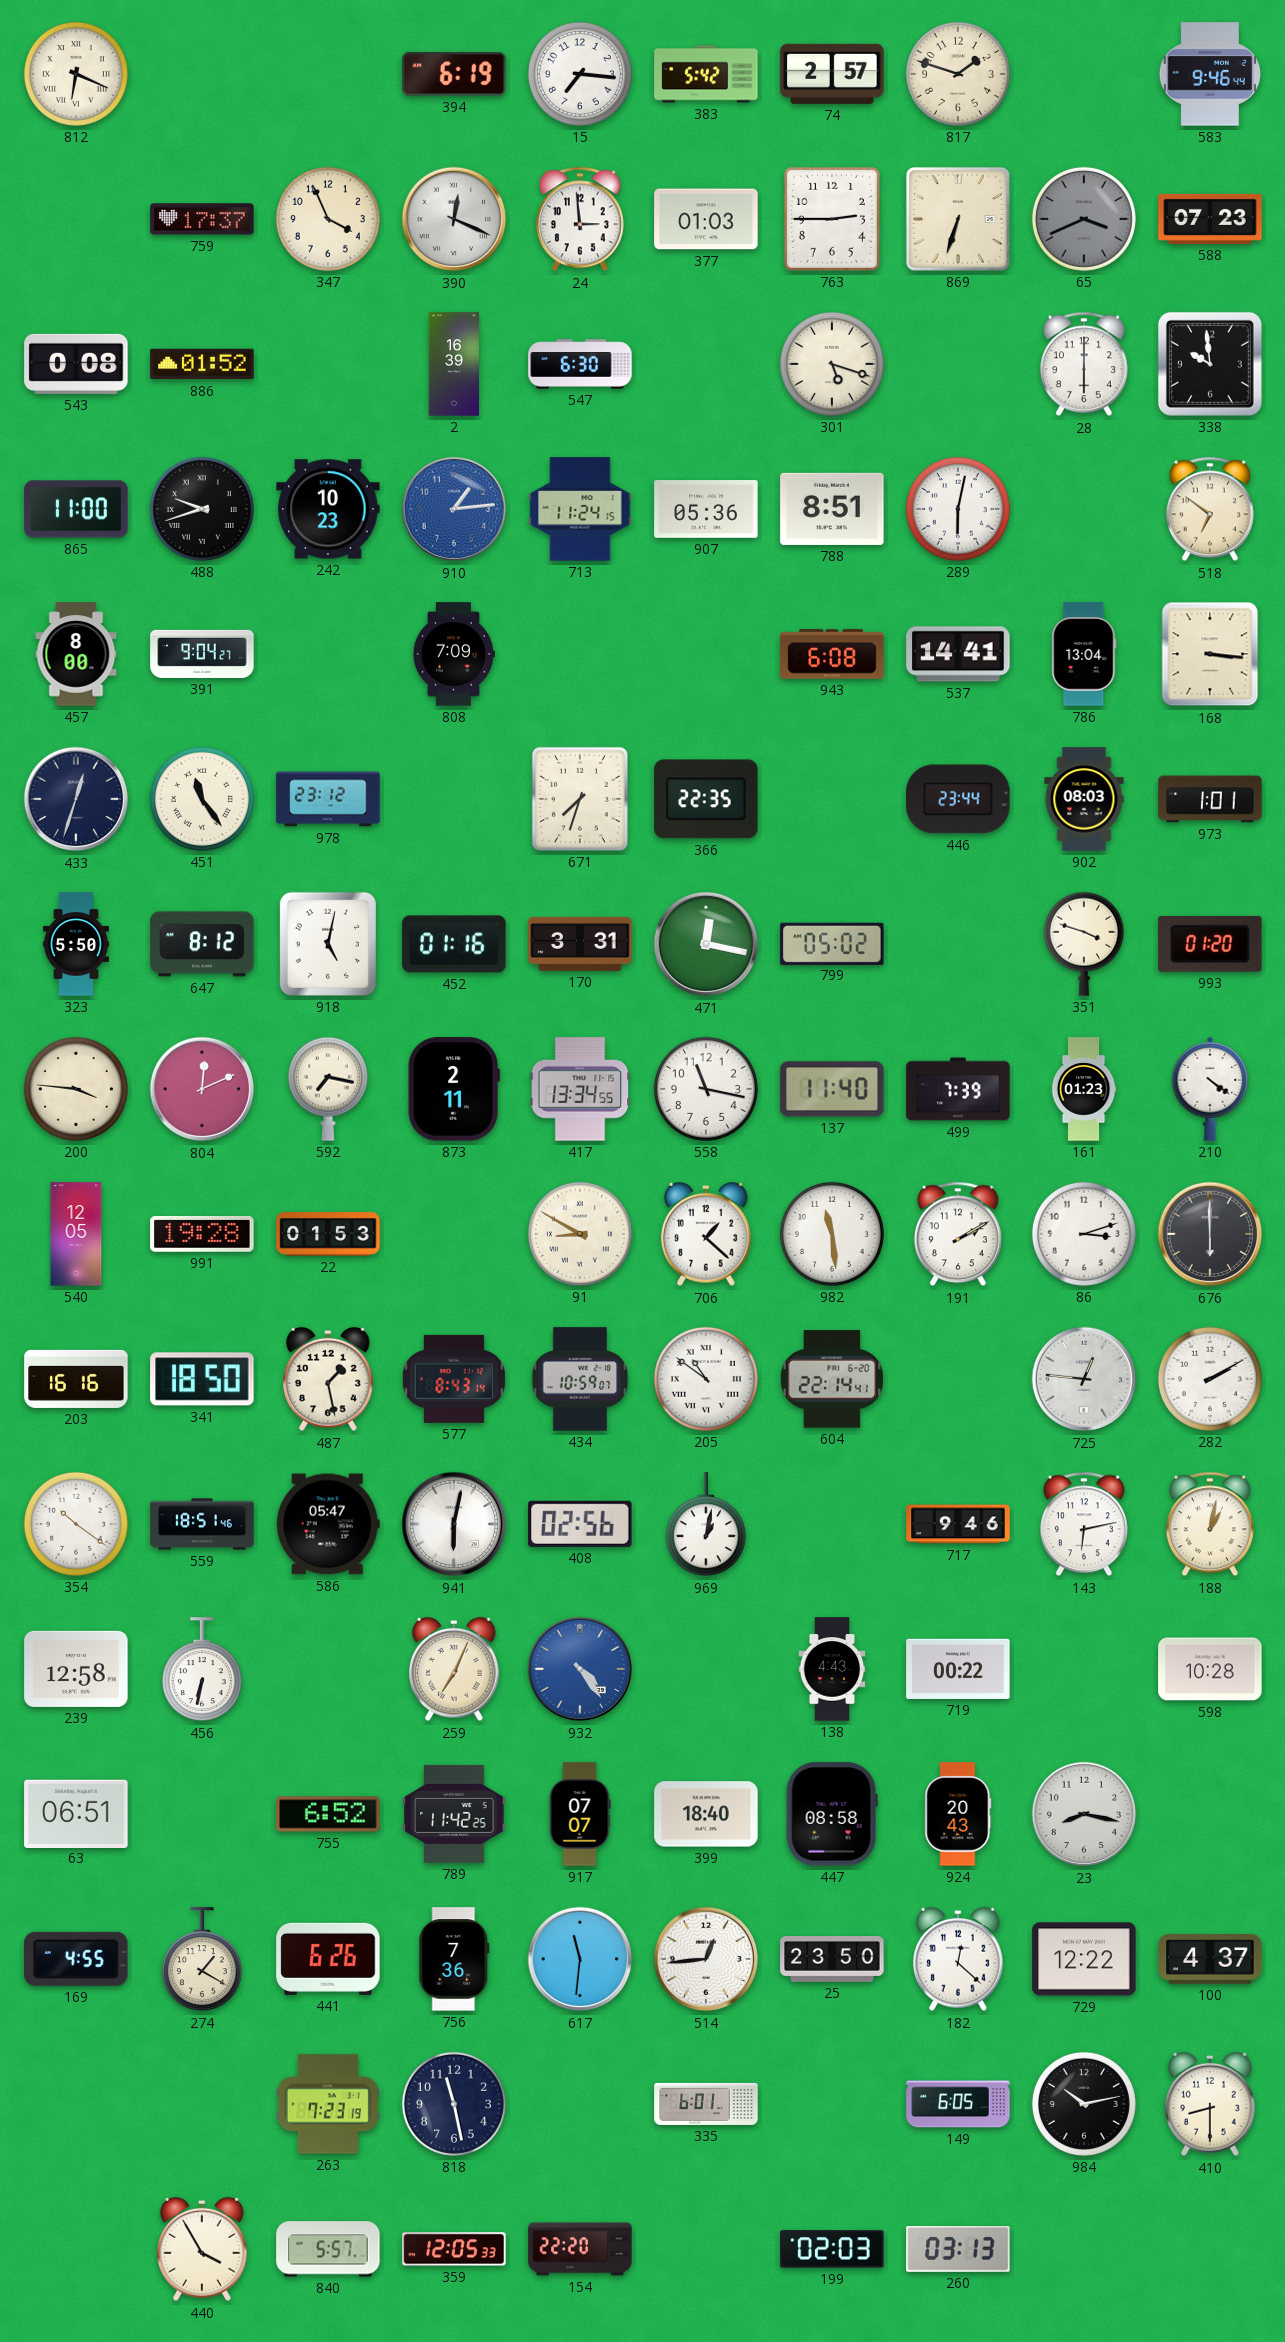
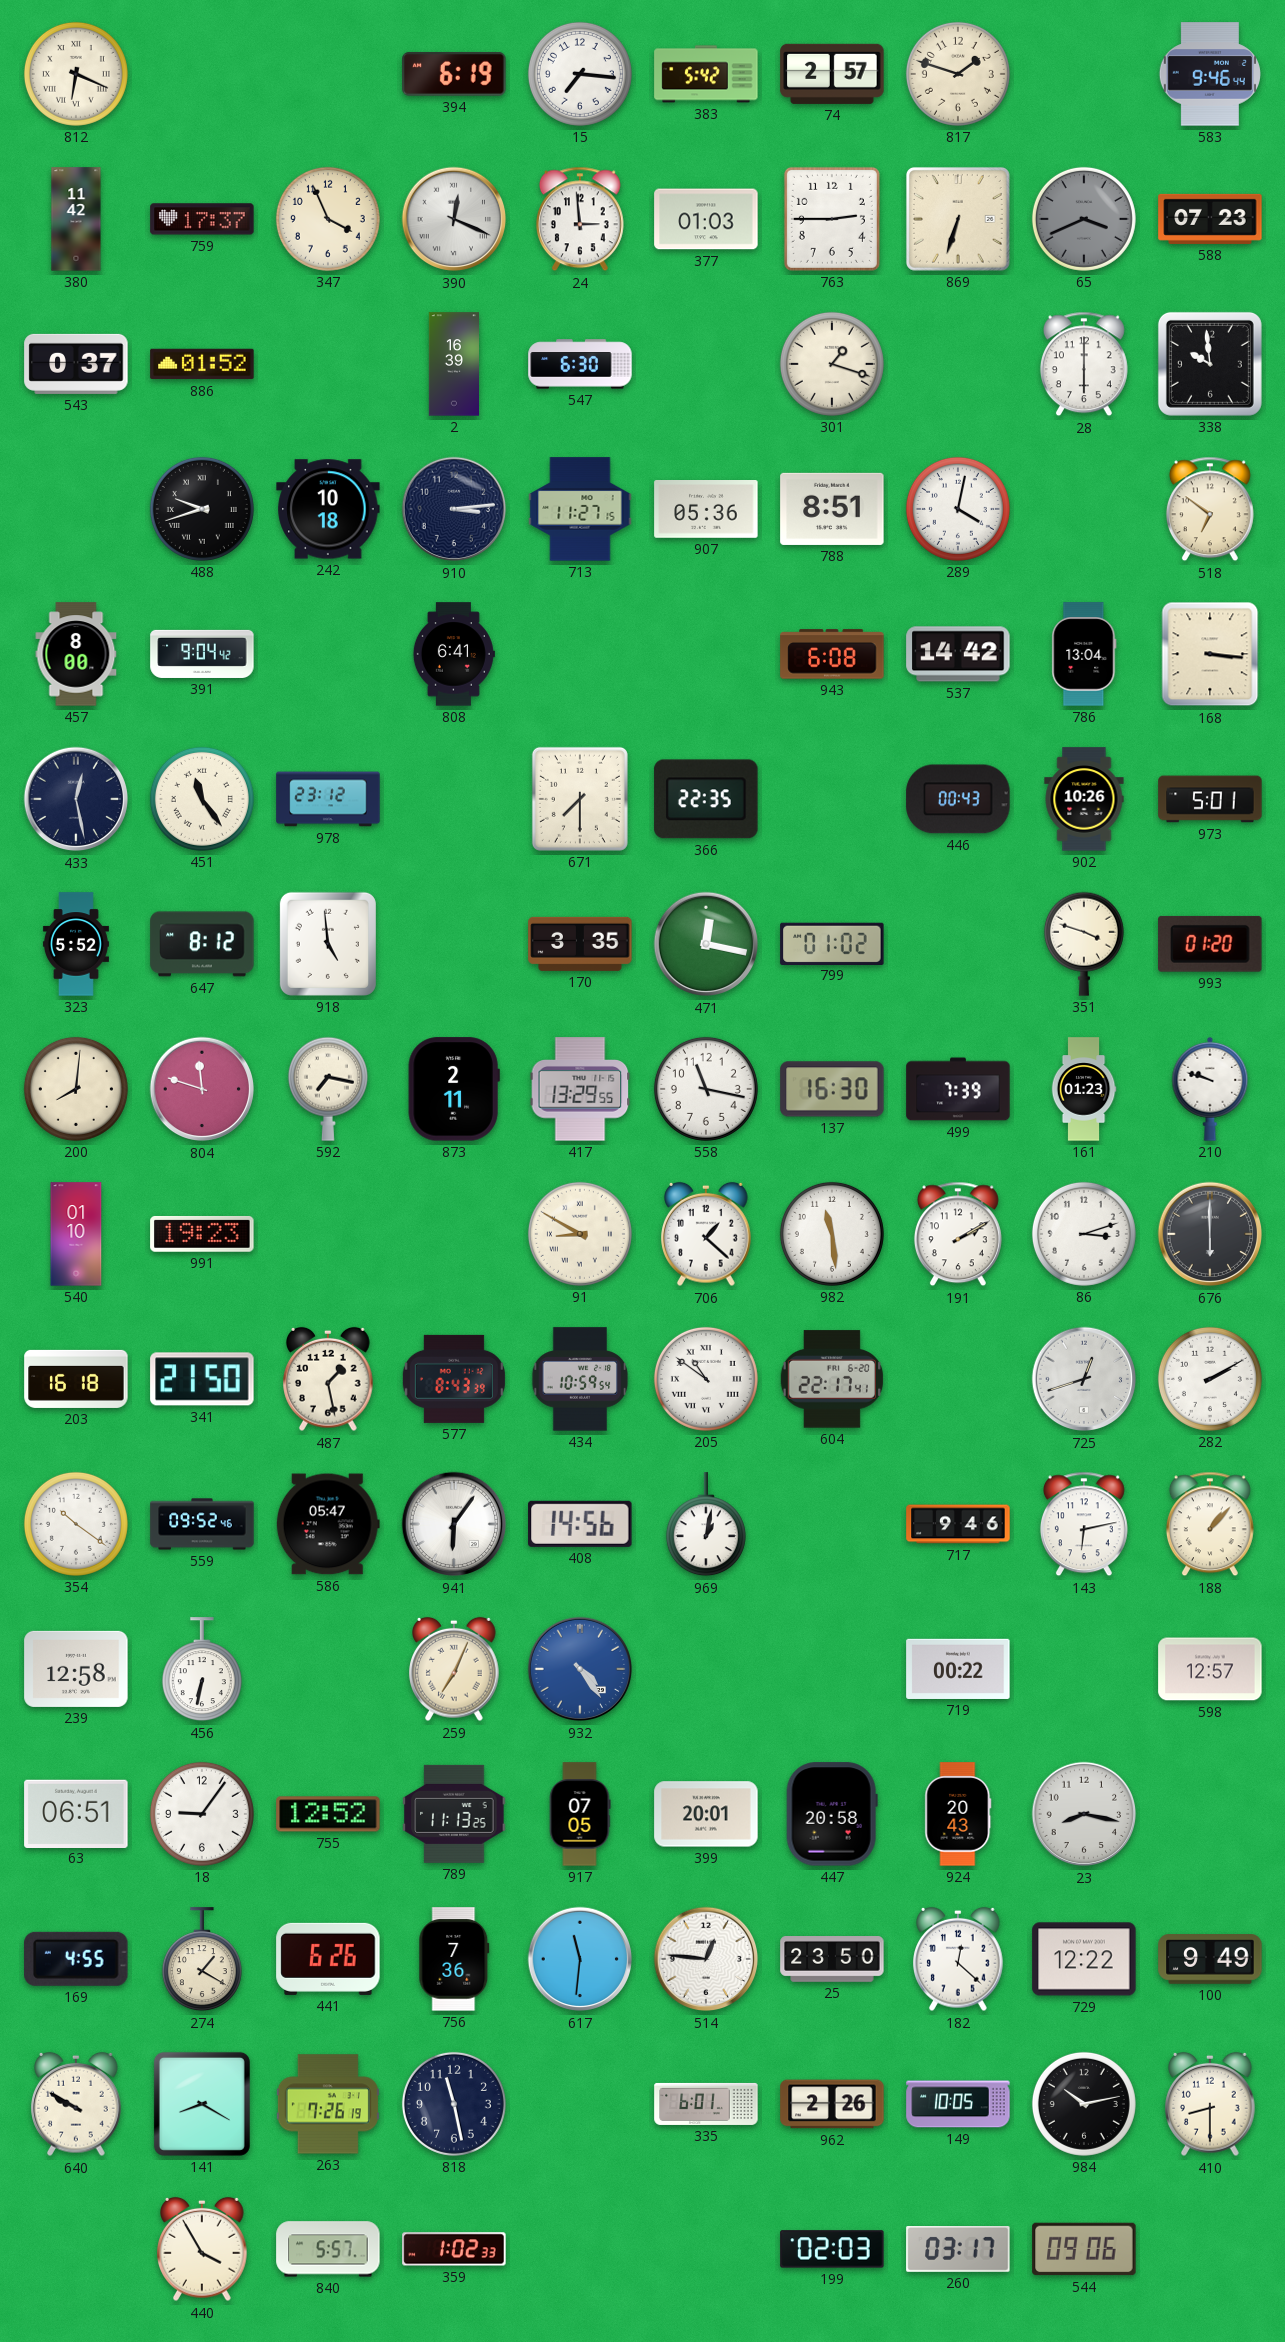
380: none -> 11:42 (76, 219)
543: 0:08 -> 0:37 (76, 364)
301: 5:18 -> 1:18 (832, 364)
865: 11:00 -> none (76, 509)
242: 10:23 -> 10:18 (328, 509)
910: 1:14 -> 3:14 (454, 509)
910 dial: blue -> navy (454, 509)
713: 11:24 -> 11:27 (580, 509)
289: 6:02 -> 4:02 (958, 509)
391: 9:04:27 -> 9:04:42 (202, 654)
808: 7:09 -> 6:41 (454, 654)
537: 14:41 -> 14:42 (958, 654)
433: 12:33 -> 12:28 (76, 799)
671: 7:33 -> 7:30 (580, 799)
446: 23:44 -> 00:43 (958, 799)
902: 08:03 -> 10:26 (1084, 799)
973: 1:01 -> 5:01 (1210, 799)
323: 5:50 -> 5:52 (76, 944)
918: 5:02 -> 4:59 (328, 944)
452: 01:16 -> none (454, 944)
170: 3:31 -> 3:35 (580, 944)
799: 05:02 -> 01:02 (832, 943)
200: 3:46 -> 8:01 (76, 1089)
804: 12:11 -> 11:48 (202, 1089)
417: 13:34 -> 13:29 (580, 1089)
137: 11:40 -> 16:30 (832, 1089)
210: 4:21 -> 9:48 (1210, 1089)
540: 12:05 -> 01:10 (76, 1234)
991: 19:28 -> 19:23 (202, 1234)
22: 01:53 -> none (328, 1234)
203: 16:16 -> 16:18 (76, 1379)
341: 18:50 -> 21:50 (202, 1379)
577: 8:43:14 -> 8:43:39 (454, 1379)
434: 10:59:07 -> 10:59:54 (580, 1379)
604: 22:14 -> 22:17 (832, 1379)
725: 12:46 -> 12:42 (1084, 1379)
559: 18:51 -> 09:52 (202, 1524)
941: 6:02 -> 6:06 (454, 1524)
408: 02:56 -> 14:56 (580, 1524)
188: 1:02 -> 1:07 (1210, 1524)
138: 4:43 -> none (832, 1669)
598: 10:28 -> 12:57 (1210, 1669)
18: none -> 9:06 (202, 1814)
755: 6:52 -> 12:52 (328, 1814)
789: 11:42 -> 11:13 (454, 1814)
917: 07:07 -> 07:05 (580, 1814)
399: 18:40 -> 20:01 (706, 1814)
447: 08:58 -> 20:58 (832, 1814)
514: 12:44 -> 12:46 (706, 1959)
100: 4:37 -> 9:49 (1210, 1959)
640: none -> 9:50 (76, 2104)
141: none -> 8:20 (202, 2104)
263: 7:23 -> 7:26 (328, 2104)
962: none -> 2:26 (832, 2104)
149: 6:05 -> 10:05 (958, 2104)
359: 12:05 -> 1:02 (454, 2249)
154: 22:20 -> none (580, 2249)
260: 03:13 -> 03:17 (958, 2250)
544: none -> 09:06 (1084, 2249)
